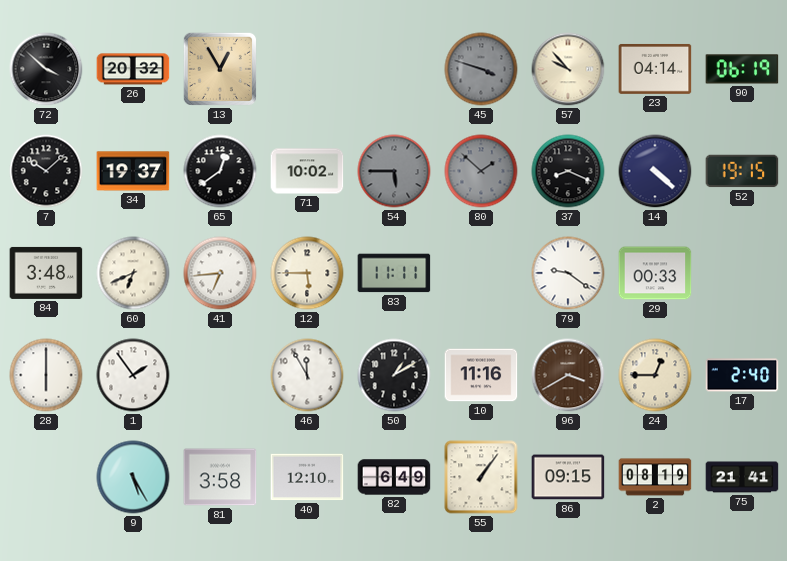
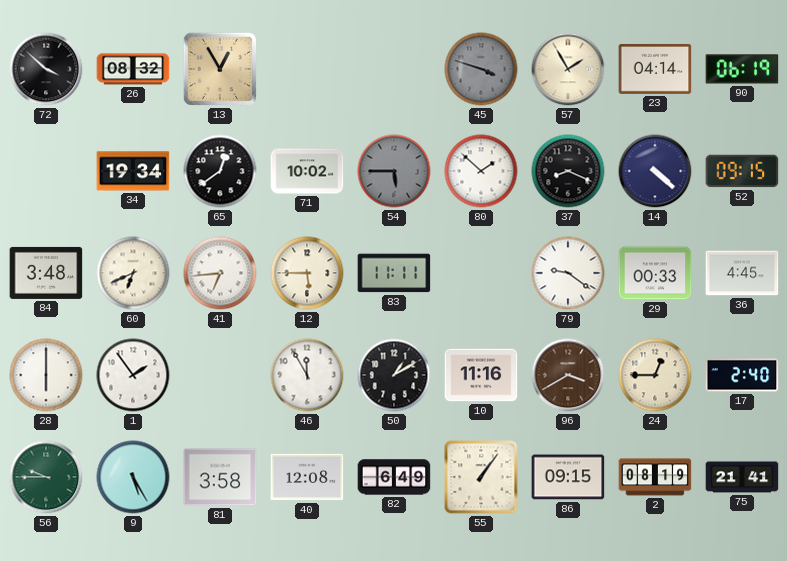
26: 20:32 -> 08:32 (133, 69)
57: 9:53 -> 1:55 (568, 69)
7: 10:08 -> none (46, 171)
34: 19:37 -> 19:34 (133, 171)
80 dial: grey -> white (481, 171)
52: 19:15 -> 09:15 (742, 171)
36: none -> 4:45 (742, 273)
56: none -> 9:45 (46, 477)
40: 12:10 -> 12:08 (307, 477)
